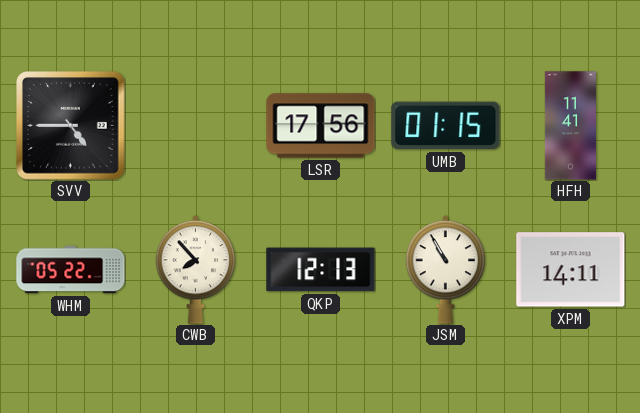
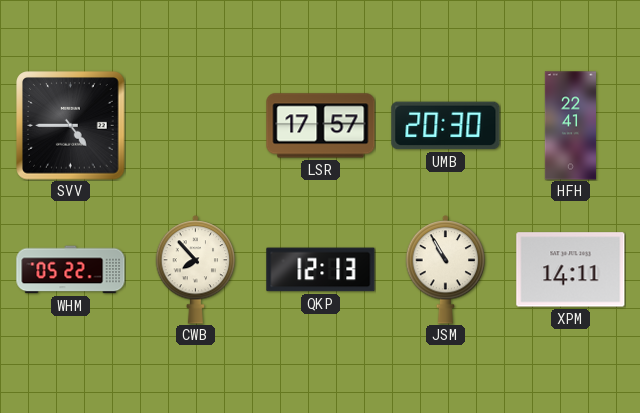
LSR: 17:56 -> 17:57 (321, 126)
UMB: 01:15 -> 20:30 (446, 126)
HFH: 11:41 -> 22:41 (570, 126)
